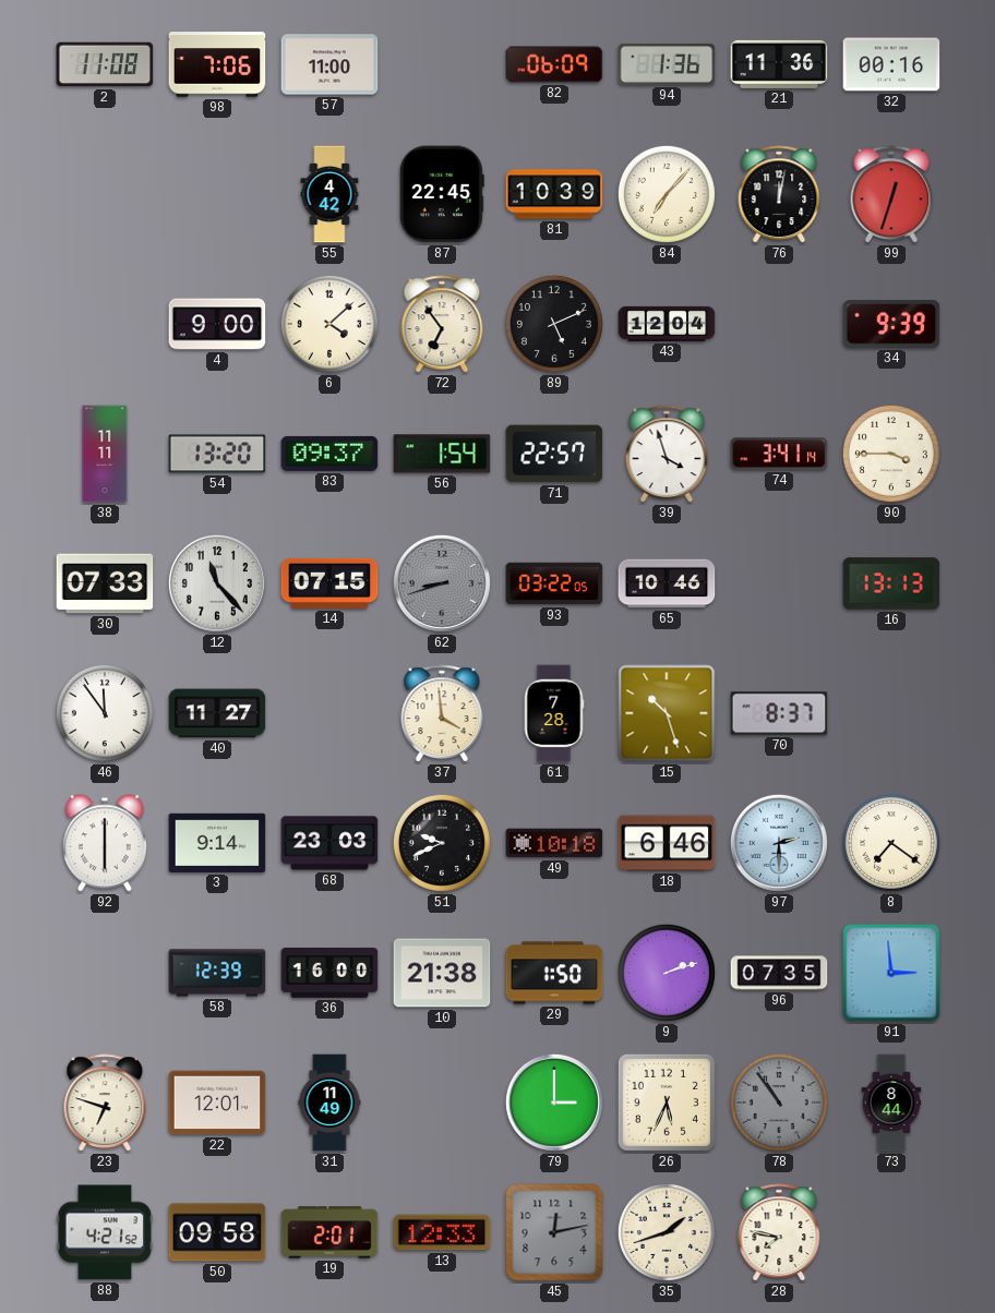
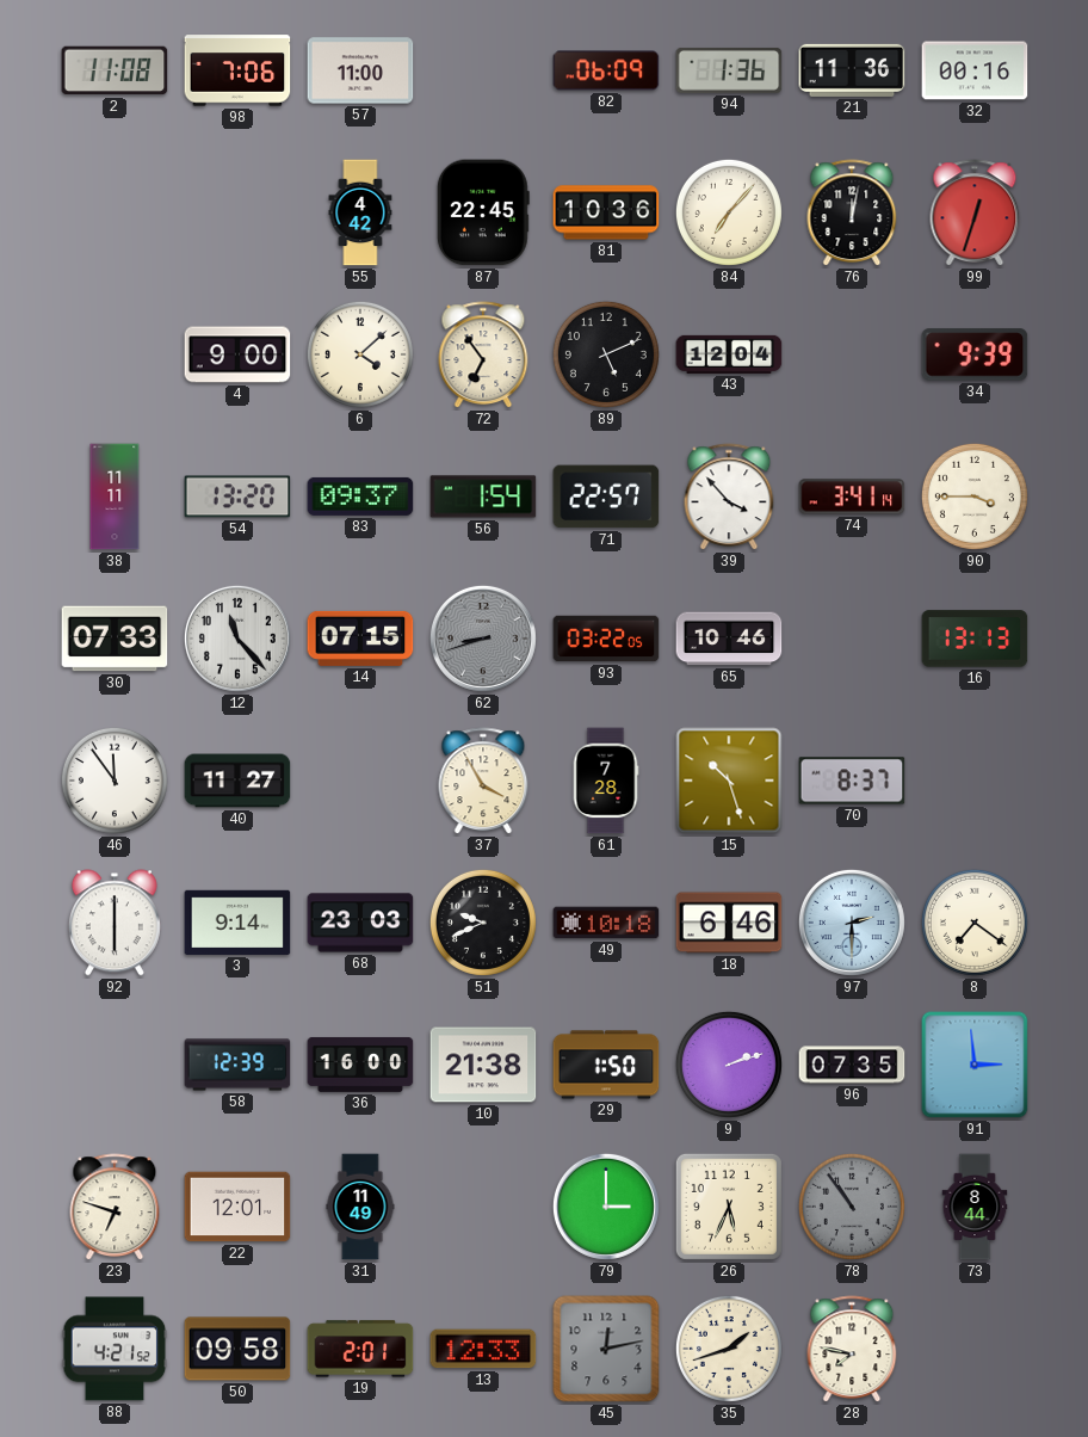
81: 10:39 -> 10:36 (606, 212)
39: 3:57 -> 3:53 (729, 498)
37: 3:59 -> 3:55 (483, 782)
